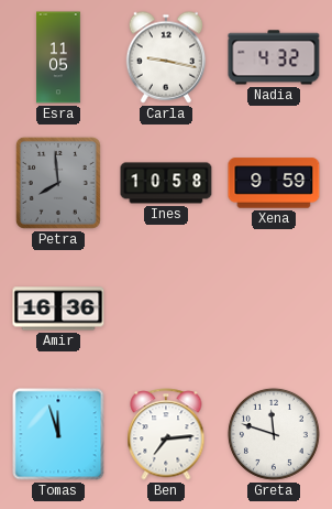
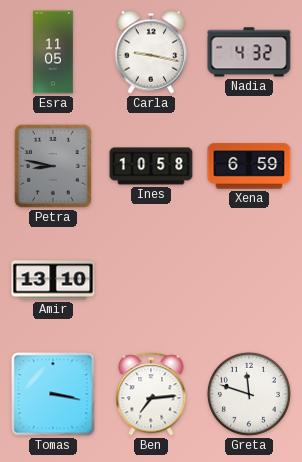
Petra: 7:59 -> 8:47 (53, 166)
Xena: 9:59 -> 6:59 (249, 166)
Amir: 16:36 -> 13:10 (53, 280)
Tomas: 11:57 -> 3:17 (53, 394)
